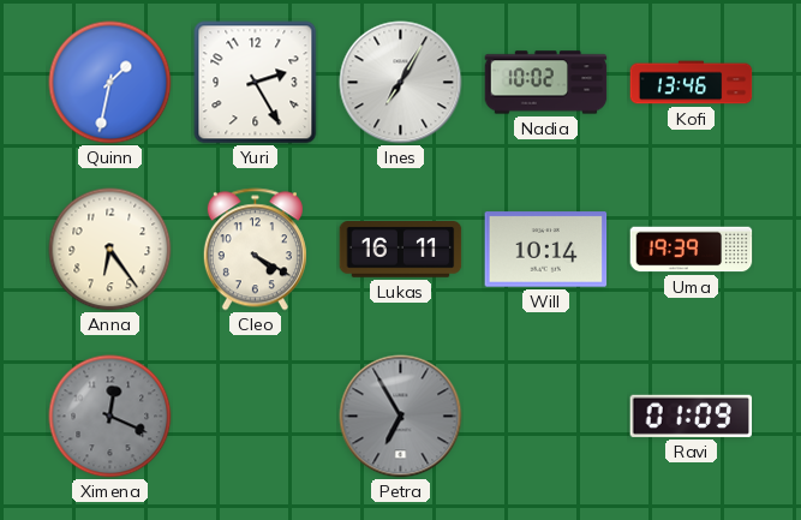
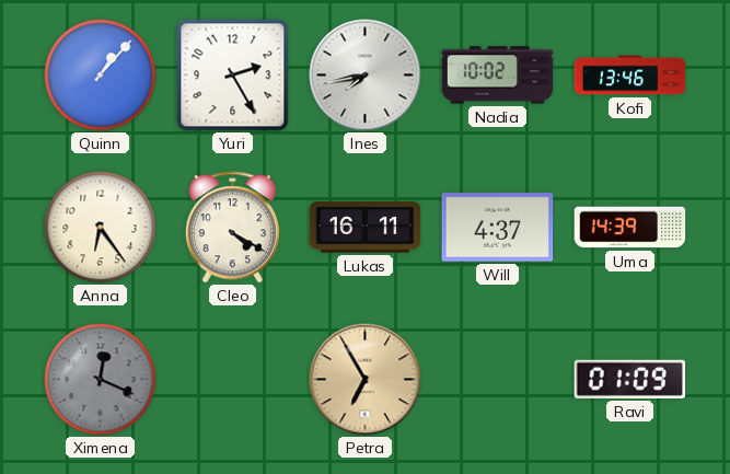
Quinn: 1:32 -> 1:07 (101, 76)
Ines: 7:05 -> 7:43 (366, 76)
Will: 10:14 -> 4:37 (498, 228)
Uma: 19:39 -> 14:39 (630, 228)
Petra dial: grey -> champagne (366, 380)
